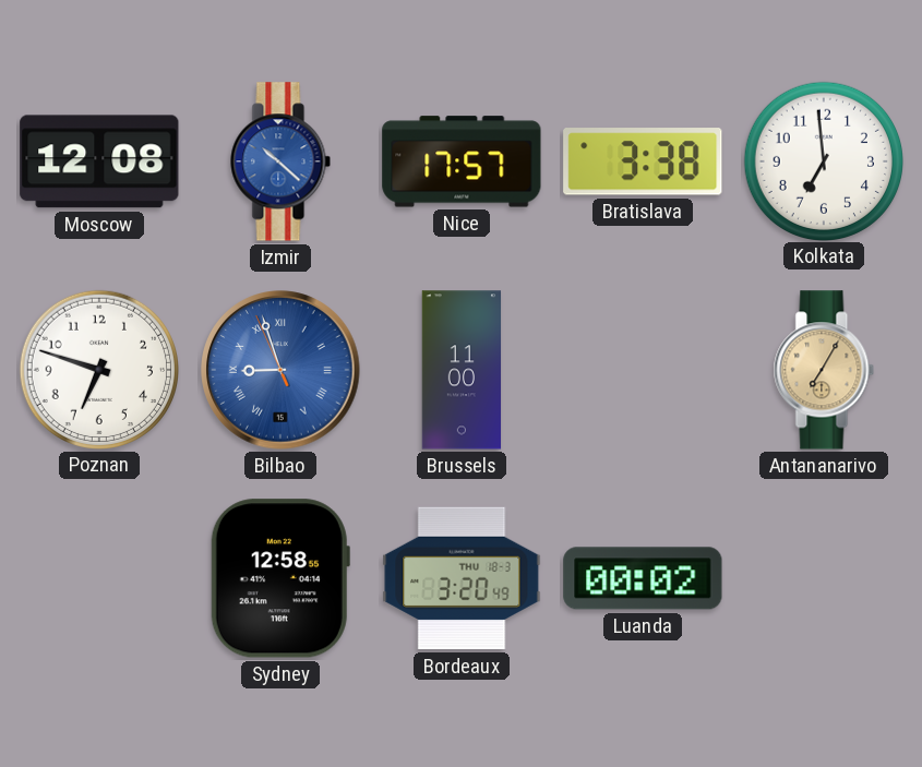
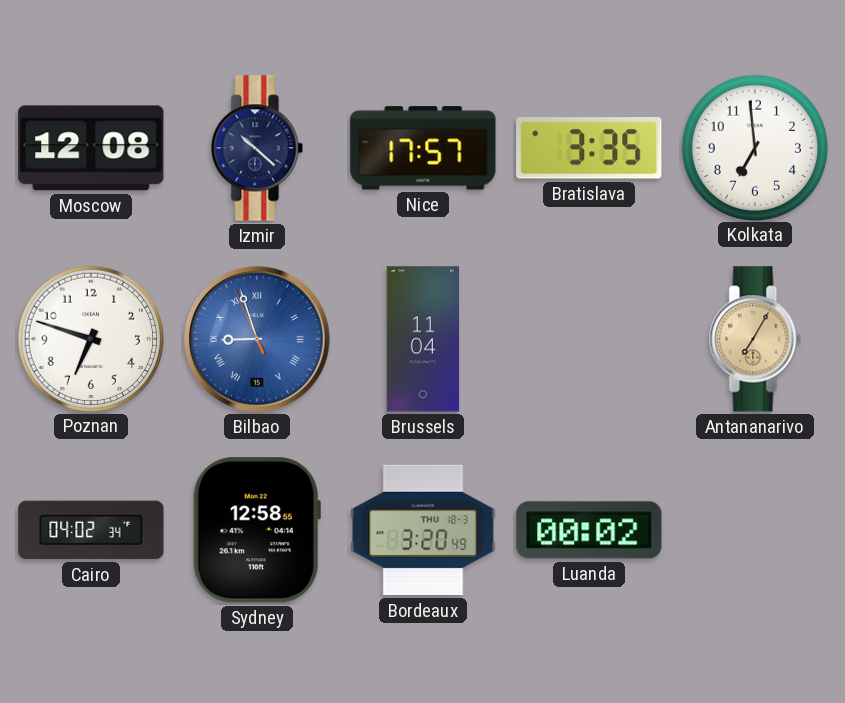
Izmir dial: blue -> navy (257, 148)
Bratislava: 3:38 -> 3:35 (589, 148)
Brussels: 11:00 -> 11:04 (423, 339)
Cairo: none -> 04:02 (91, 530)
